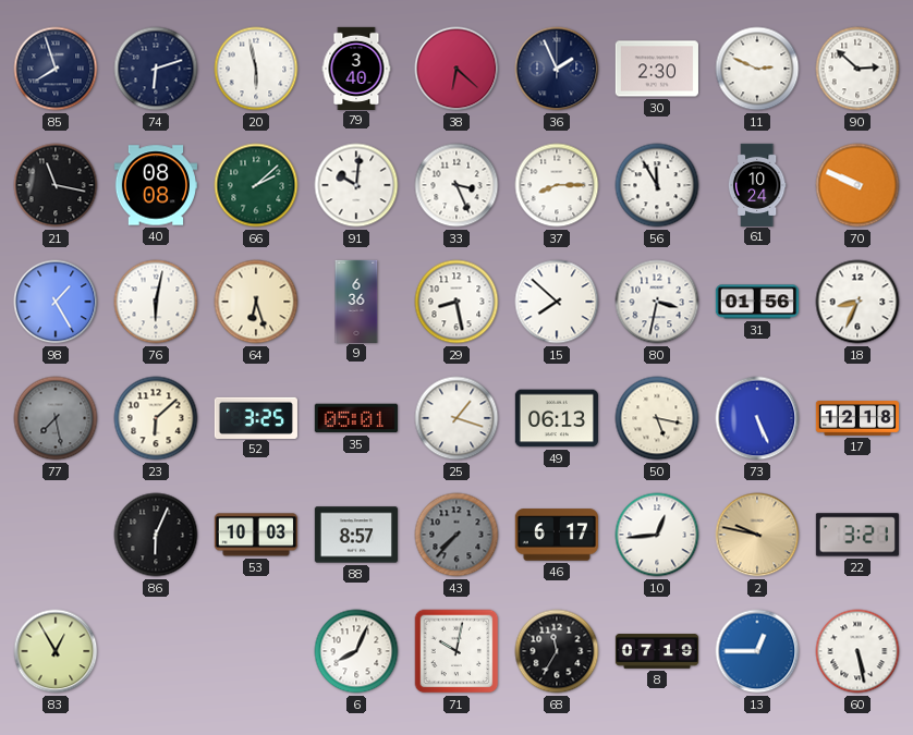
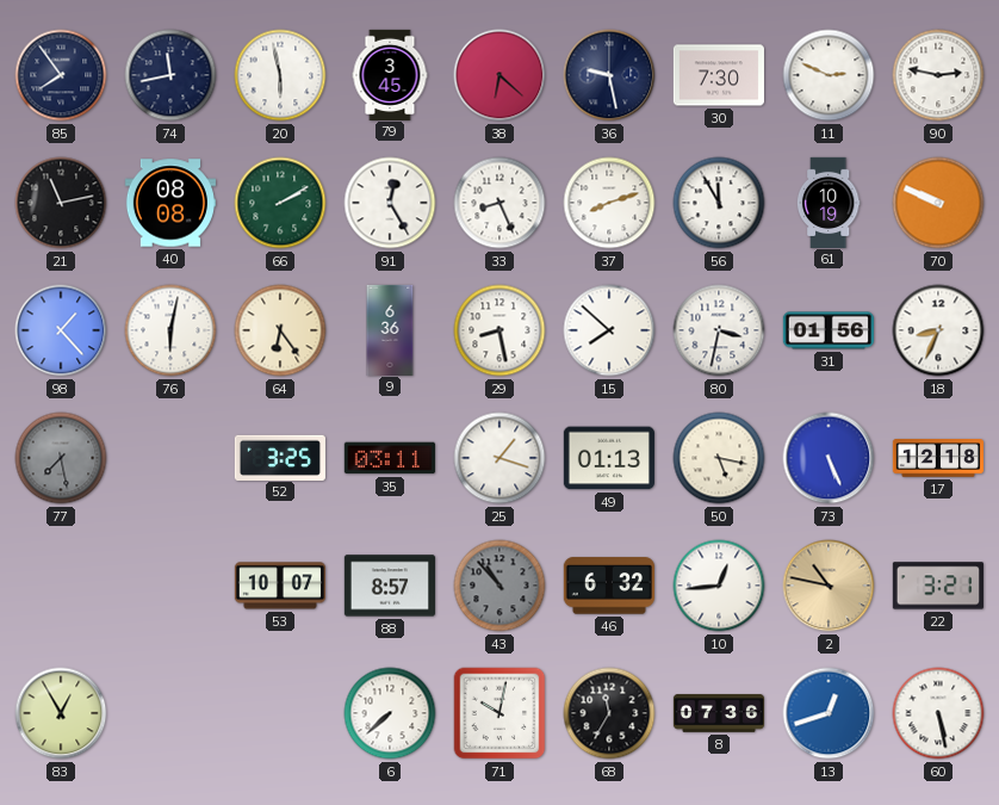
85: 7:57 -> 7:54 (61, 75)
74: 6:12 -> 11:43 (170, 75)
79: 3:40 -> 3:45 (390, 74)
36: 1:56 -> 9:28 (609, 75)
30: 2:30 -> 7:30 (719, 75)
90: 2:52 -> 2:47 (938, 75)
21: 11:17 -> 11:13 (61, 203)
66: 2:08 -> 2:10 (280, 203)
91: 10:01 -> 12:25 (390, 203)
33: 3:26 -> 8:26 (499, 203)
37: 8:15 -> 8:12 (609, 203)
61: 10:24 -> 10:19 (829, 202)
98: 1:25 -> 1:23 (61, 330)
64: 6:27 -> 6:24 (280, 330)
23: 6:08 -> none (156, 418)
35: 05:01 -> 03:11 (390, 458)
49: 06:13 -> 01:13 (609, 458)
86: 6:04 -> none (156, 535)
53: 10:03 -> 10:07 (280, 586)
43: 7:37 -> 10:53 (499, 586)
46: 6:17 -> 6:32 (609, 586)
2: 9:47 -> 10:47 (829, 586)
6: 8:04 -> 7:38 (390, 713)
8: 07:19 -> 07:36 (718, 713)
13: 12:45 -> 12:42 (829, 713)
